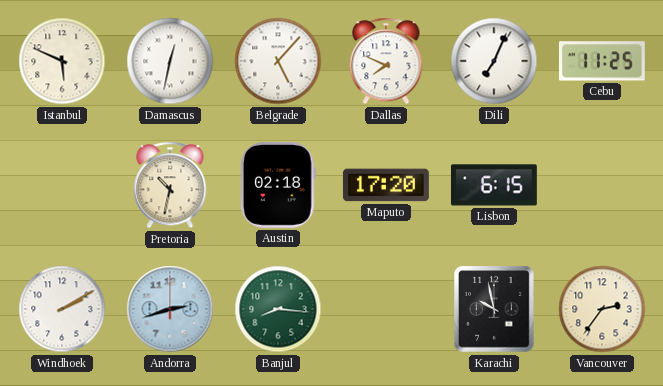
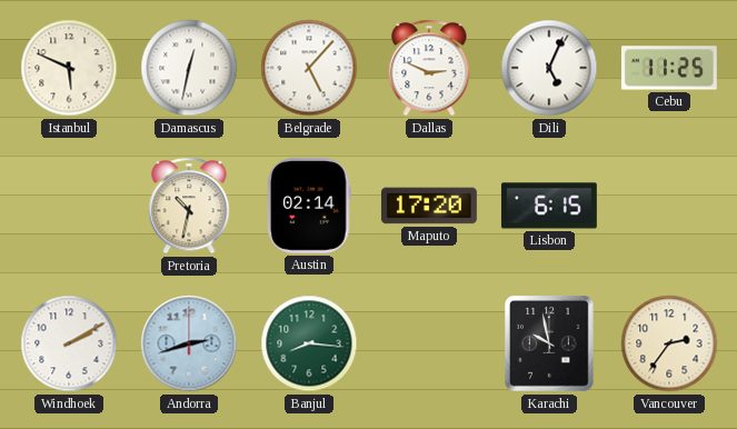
Dallas: 7:49 -> 2:49 (429, 68)
Dili: 7:04 -> 5:04 (549, 68)
Austin: 02:18 -> 02:14 (310, 206)
